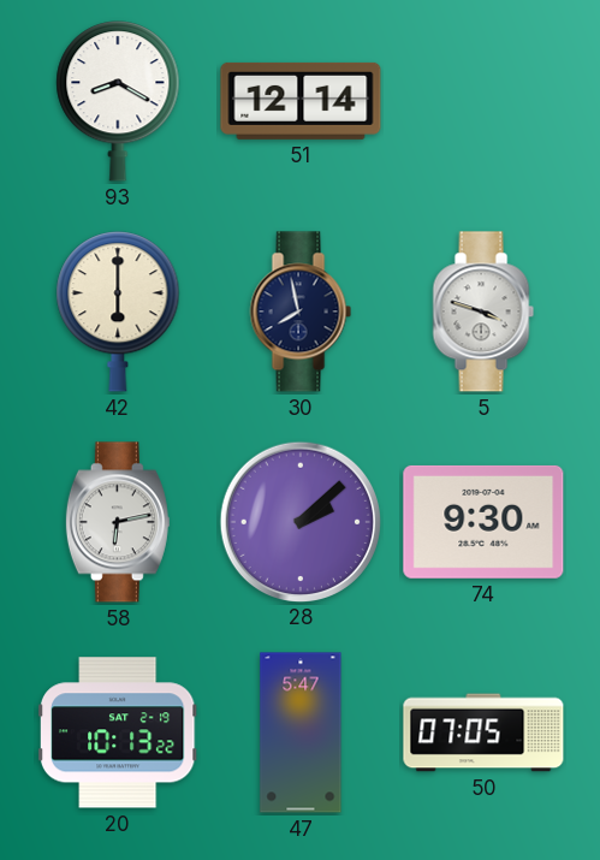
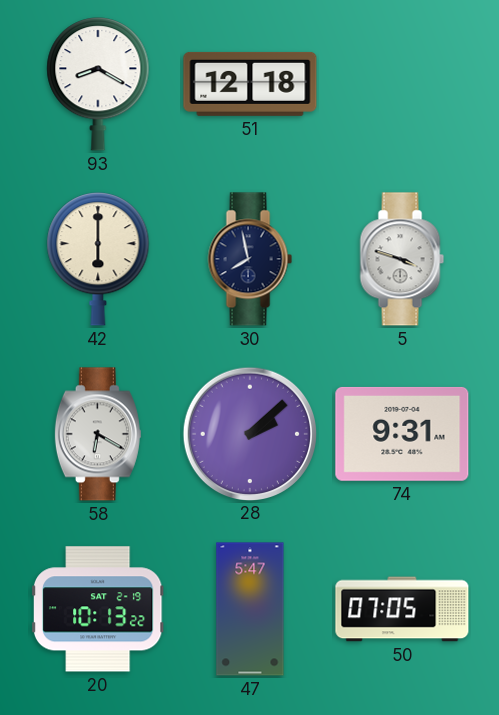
51: 12:14 -> 12:18 (250, 84)
58: 6:13 -> 6:20 (98, 434)
74: 9:30 -> 9:31 (402, 434)
